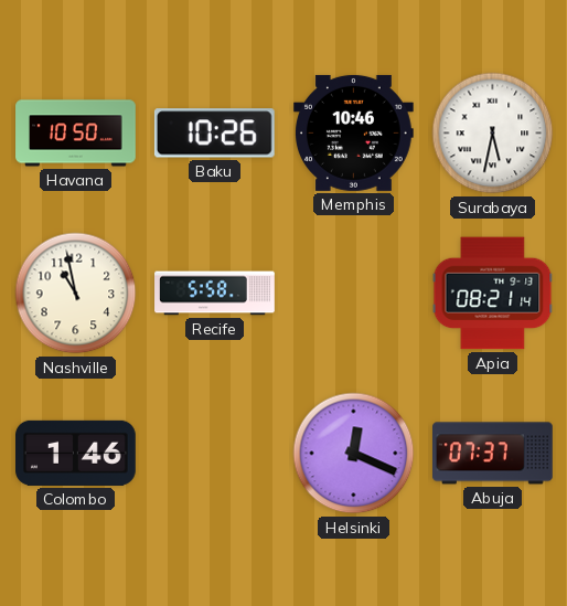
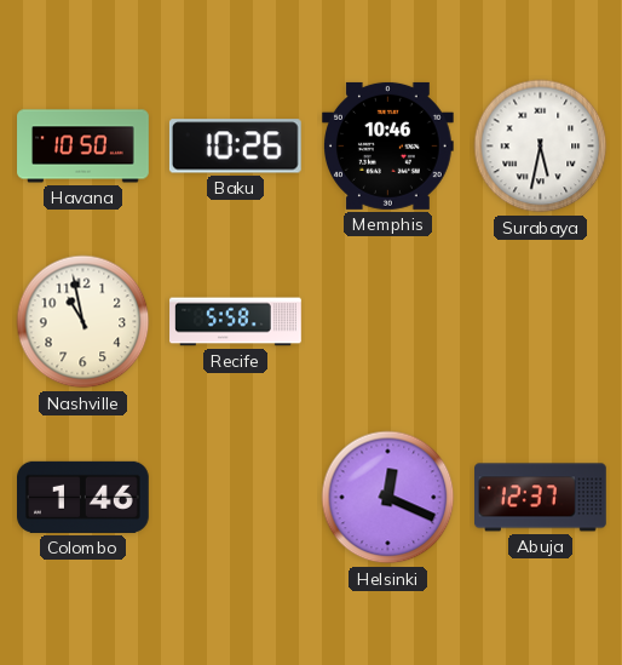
Apia: 08:21 -> none (493, 294)
Abuja: 07:37 -> 12:37 (541, 498)
